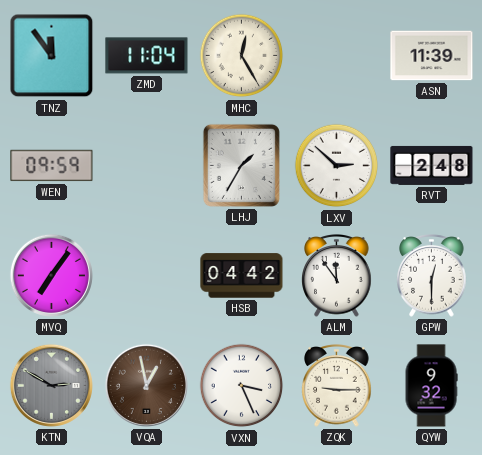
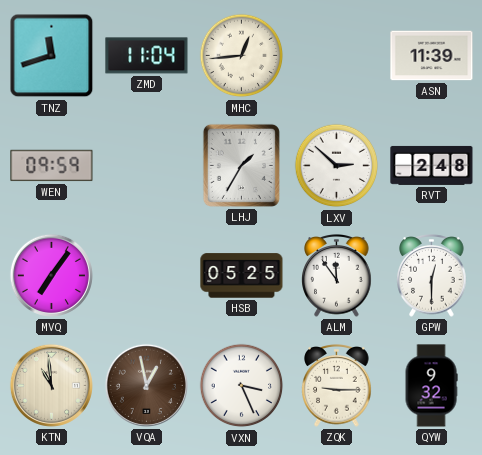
TNZ: 11:54 -> 11:42 (52, 56)
MHC: 12:25 -> 12:44 (242, 56)
HSB: 04:42 -> 05:25 (242, 276)
KTN: 2:50 -> 10:59 (51, 385)
KTN dial: grey -> cream (51, 385)
